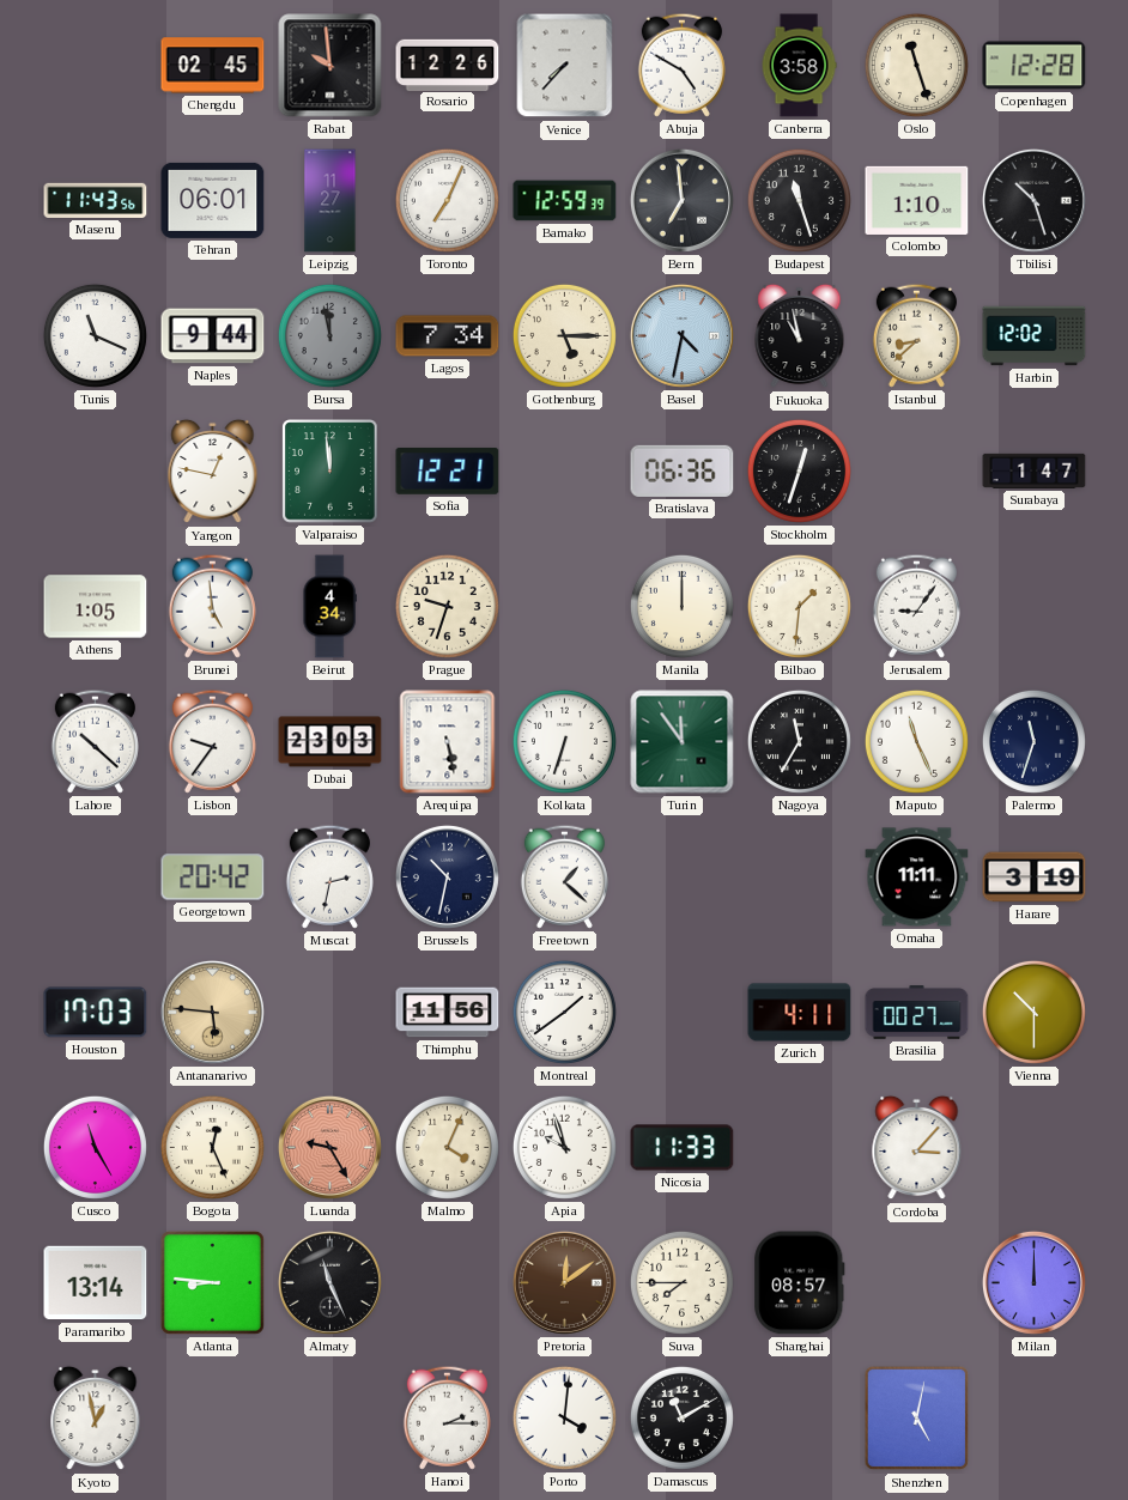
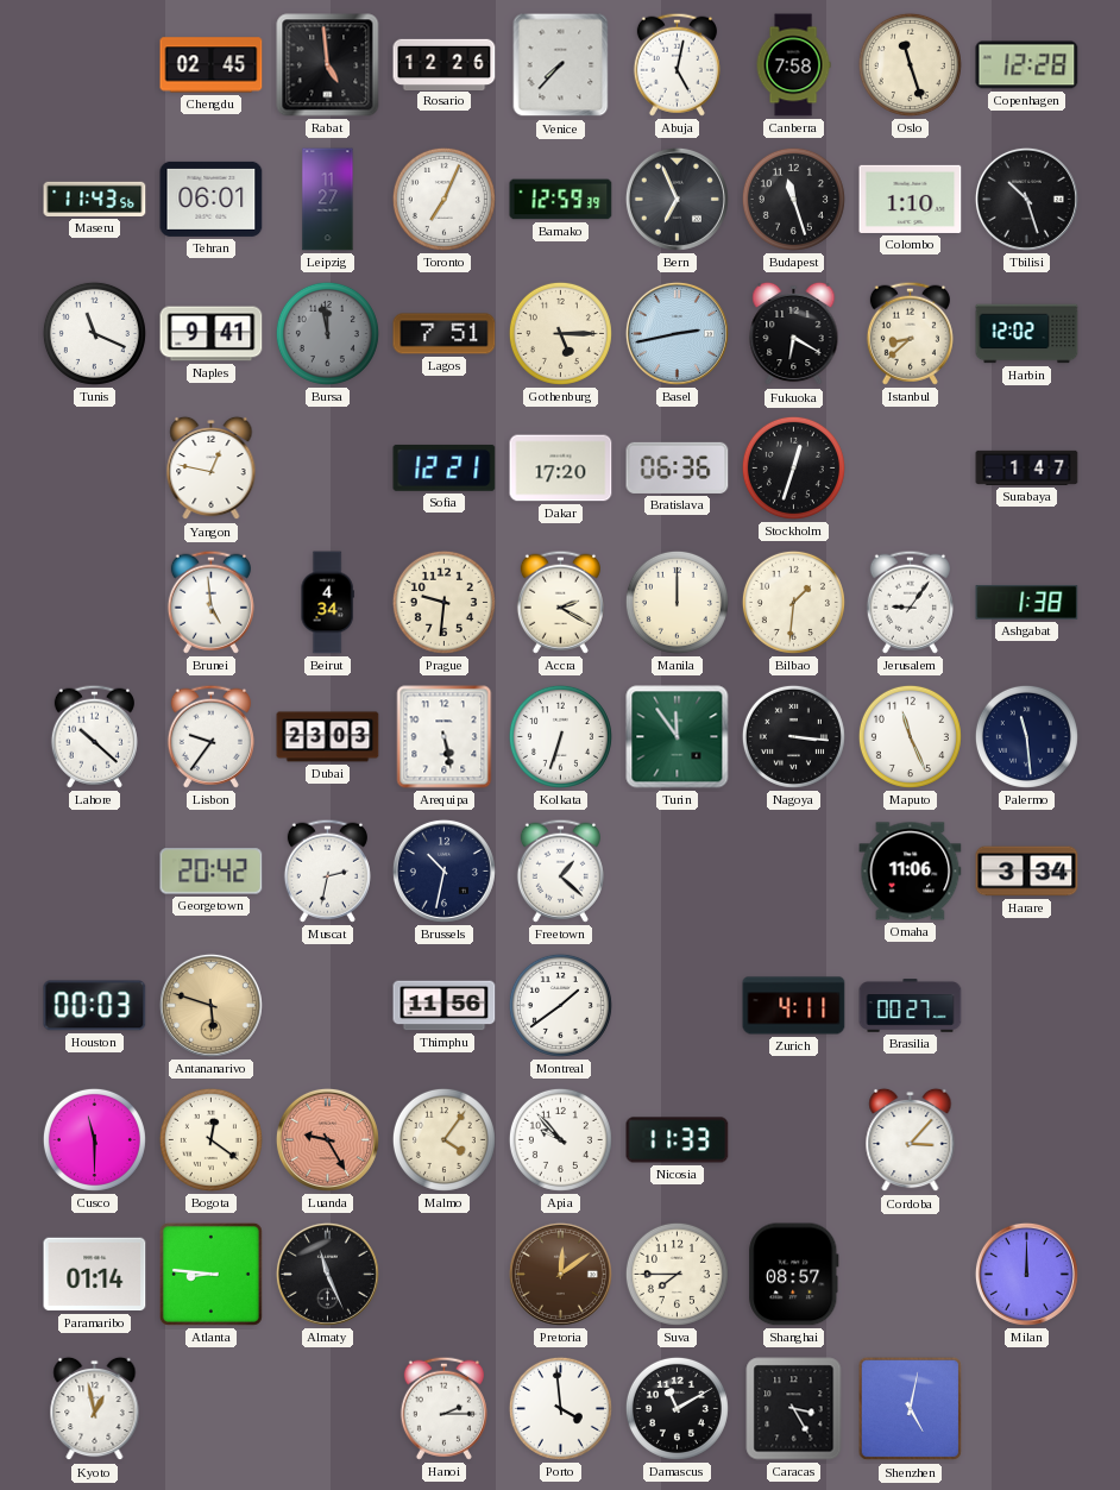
Rabat: 9:59 -> 4:59 (328, 65)
Abuja: 4:50 -> 5:02 (677, 64)
Canberra: 3:58 -> 7:58 (793, 65)
Bern: 6:59 -> 6:56 (677, 199)
Naples: 9:44 -> 9:41 (212, 334)
Lagos: 7:34 -> 7:51 (445, 334)
Basel: 4:32 -> 2:43 (677, 333)
Fukuoka: 10:58 -> 6:20 (794, 334)
Valparaiso: 11:59 -> none (330, 472)
Dakar: none -> 17:20 (561, 469)
Athens: 1:05 -> none (96, 607)
Prague: 9:33 -> 9:31 (443, 602)
Accra: none -> 2:20 (560, 602)
Ashgabat: none -> 1:38 (1027, 603)
Nagoya: 11:35 -> 3:16 (793, 736)
Palermo: 11:33 -> 11:29 (1026, 736)
Omaha: 11:11 -> 11:06 (911, 872)
Harare: 3:19 -> 3:34 (1027, 872)
Houston: 17:03 -> 00:03 (95, 1006)
Antananarivo: 5:46 -> 5:48 (210, 1005)
Vienna: 10:30 -> none (1033, 1012)
Cusco: 11:25 -> 11:30 (94, 1139)
Bogota: 12:26 -> 12:21 (210, 1139)
Malmo: 4:04 -> 4:06 (443, 1139)
Apia: 9:57 -> 9:53 (560, 1139)
Paramaribo: 13:14 -> 01:14 (95, 1275)
Porto: 4:01 -> 3:59 (560, 1408)
Caracas: none -> 3:25 (794, 1409)
